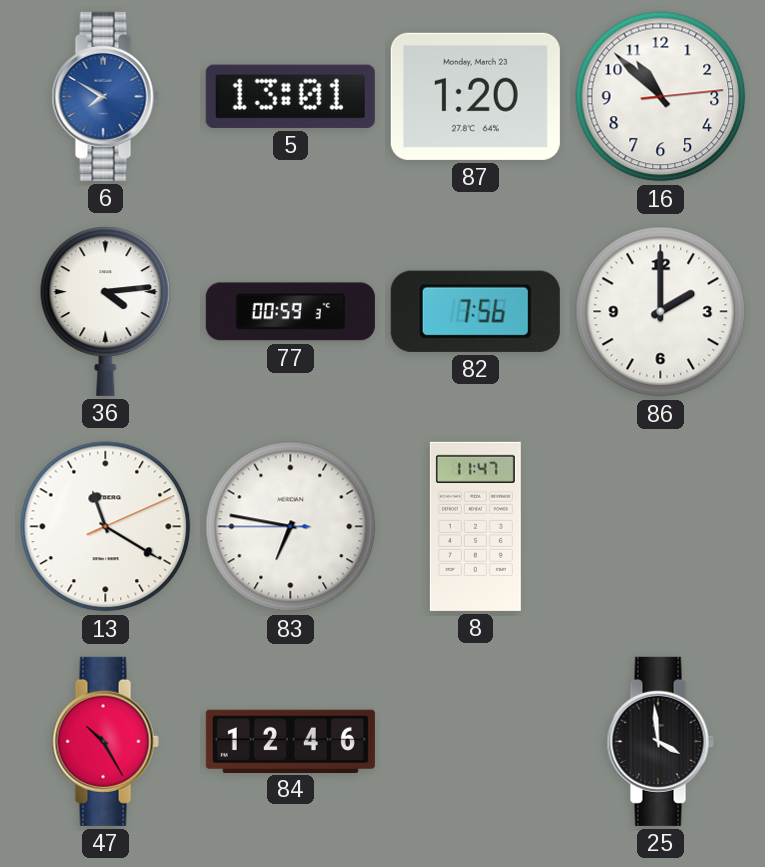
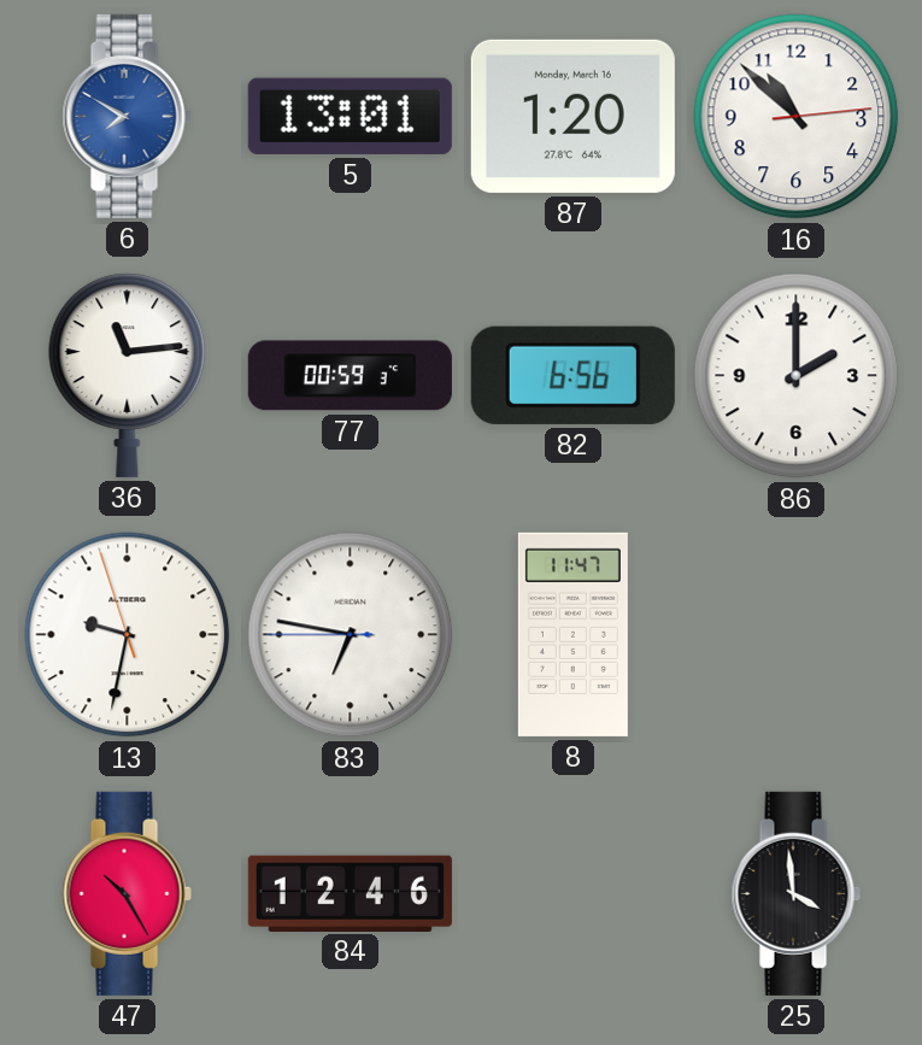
87 date: Monday, March 23 -> Monday, March 16 (572, 116)
36: 4:14 -> 11:14 (128, 375)
82: 7:56 -> 6:56 (572, 375)
13: 11:20 -> 9:31 (128, 635)
